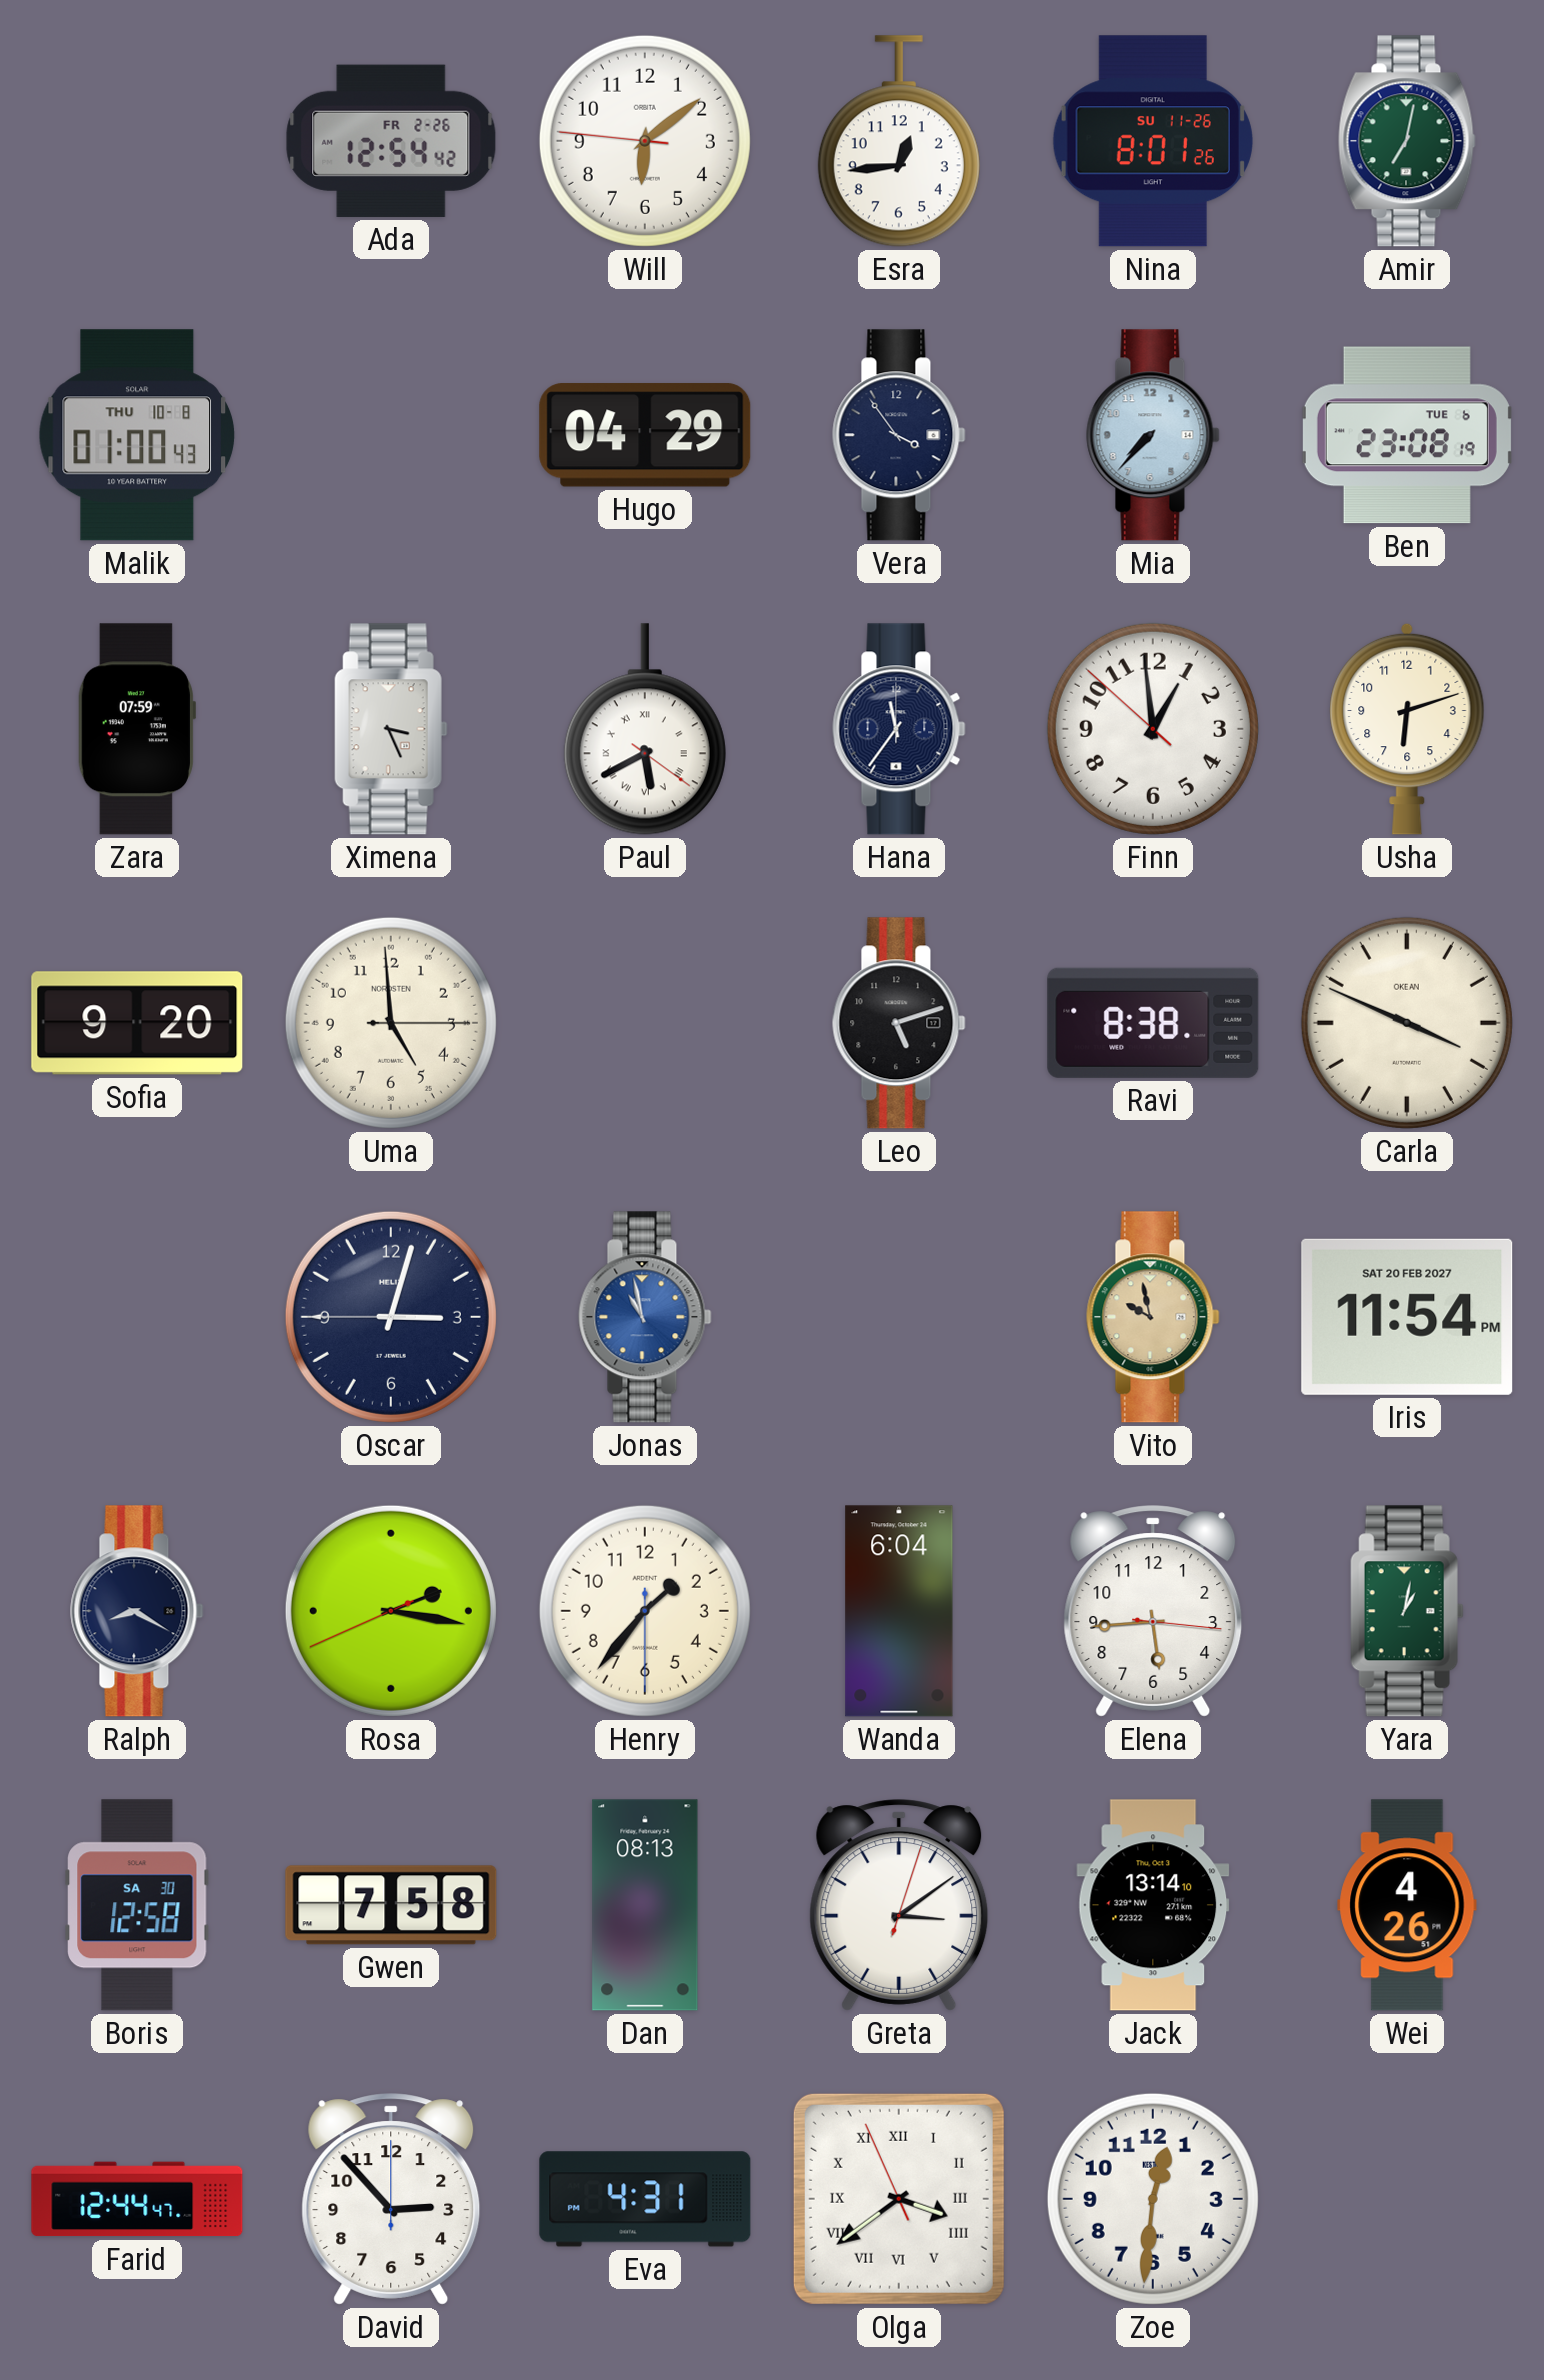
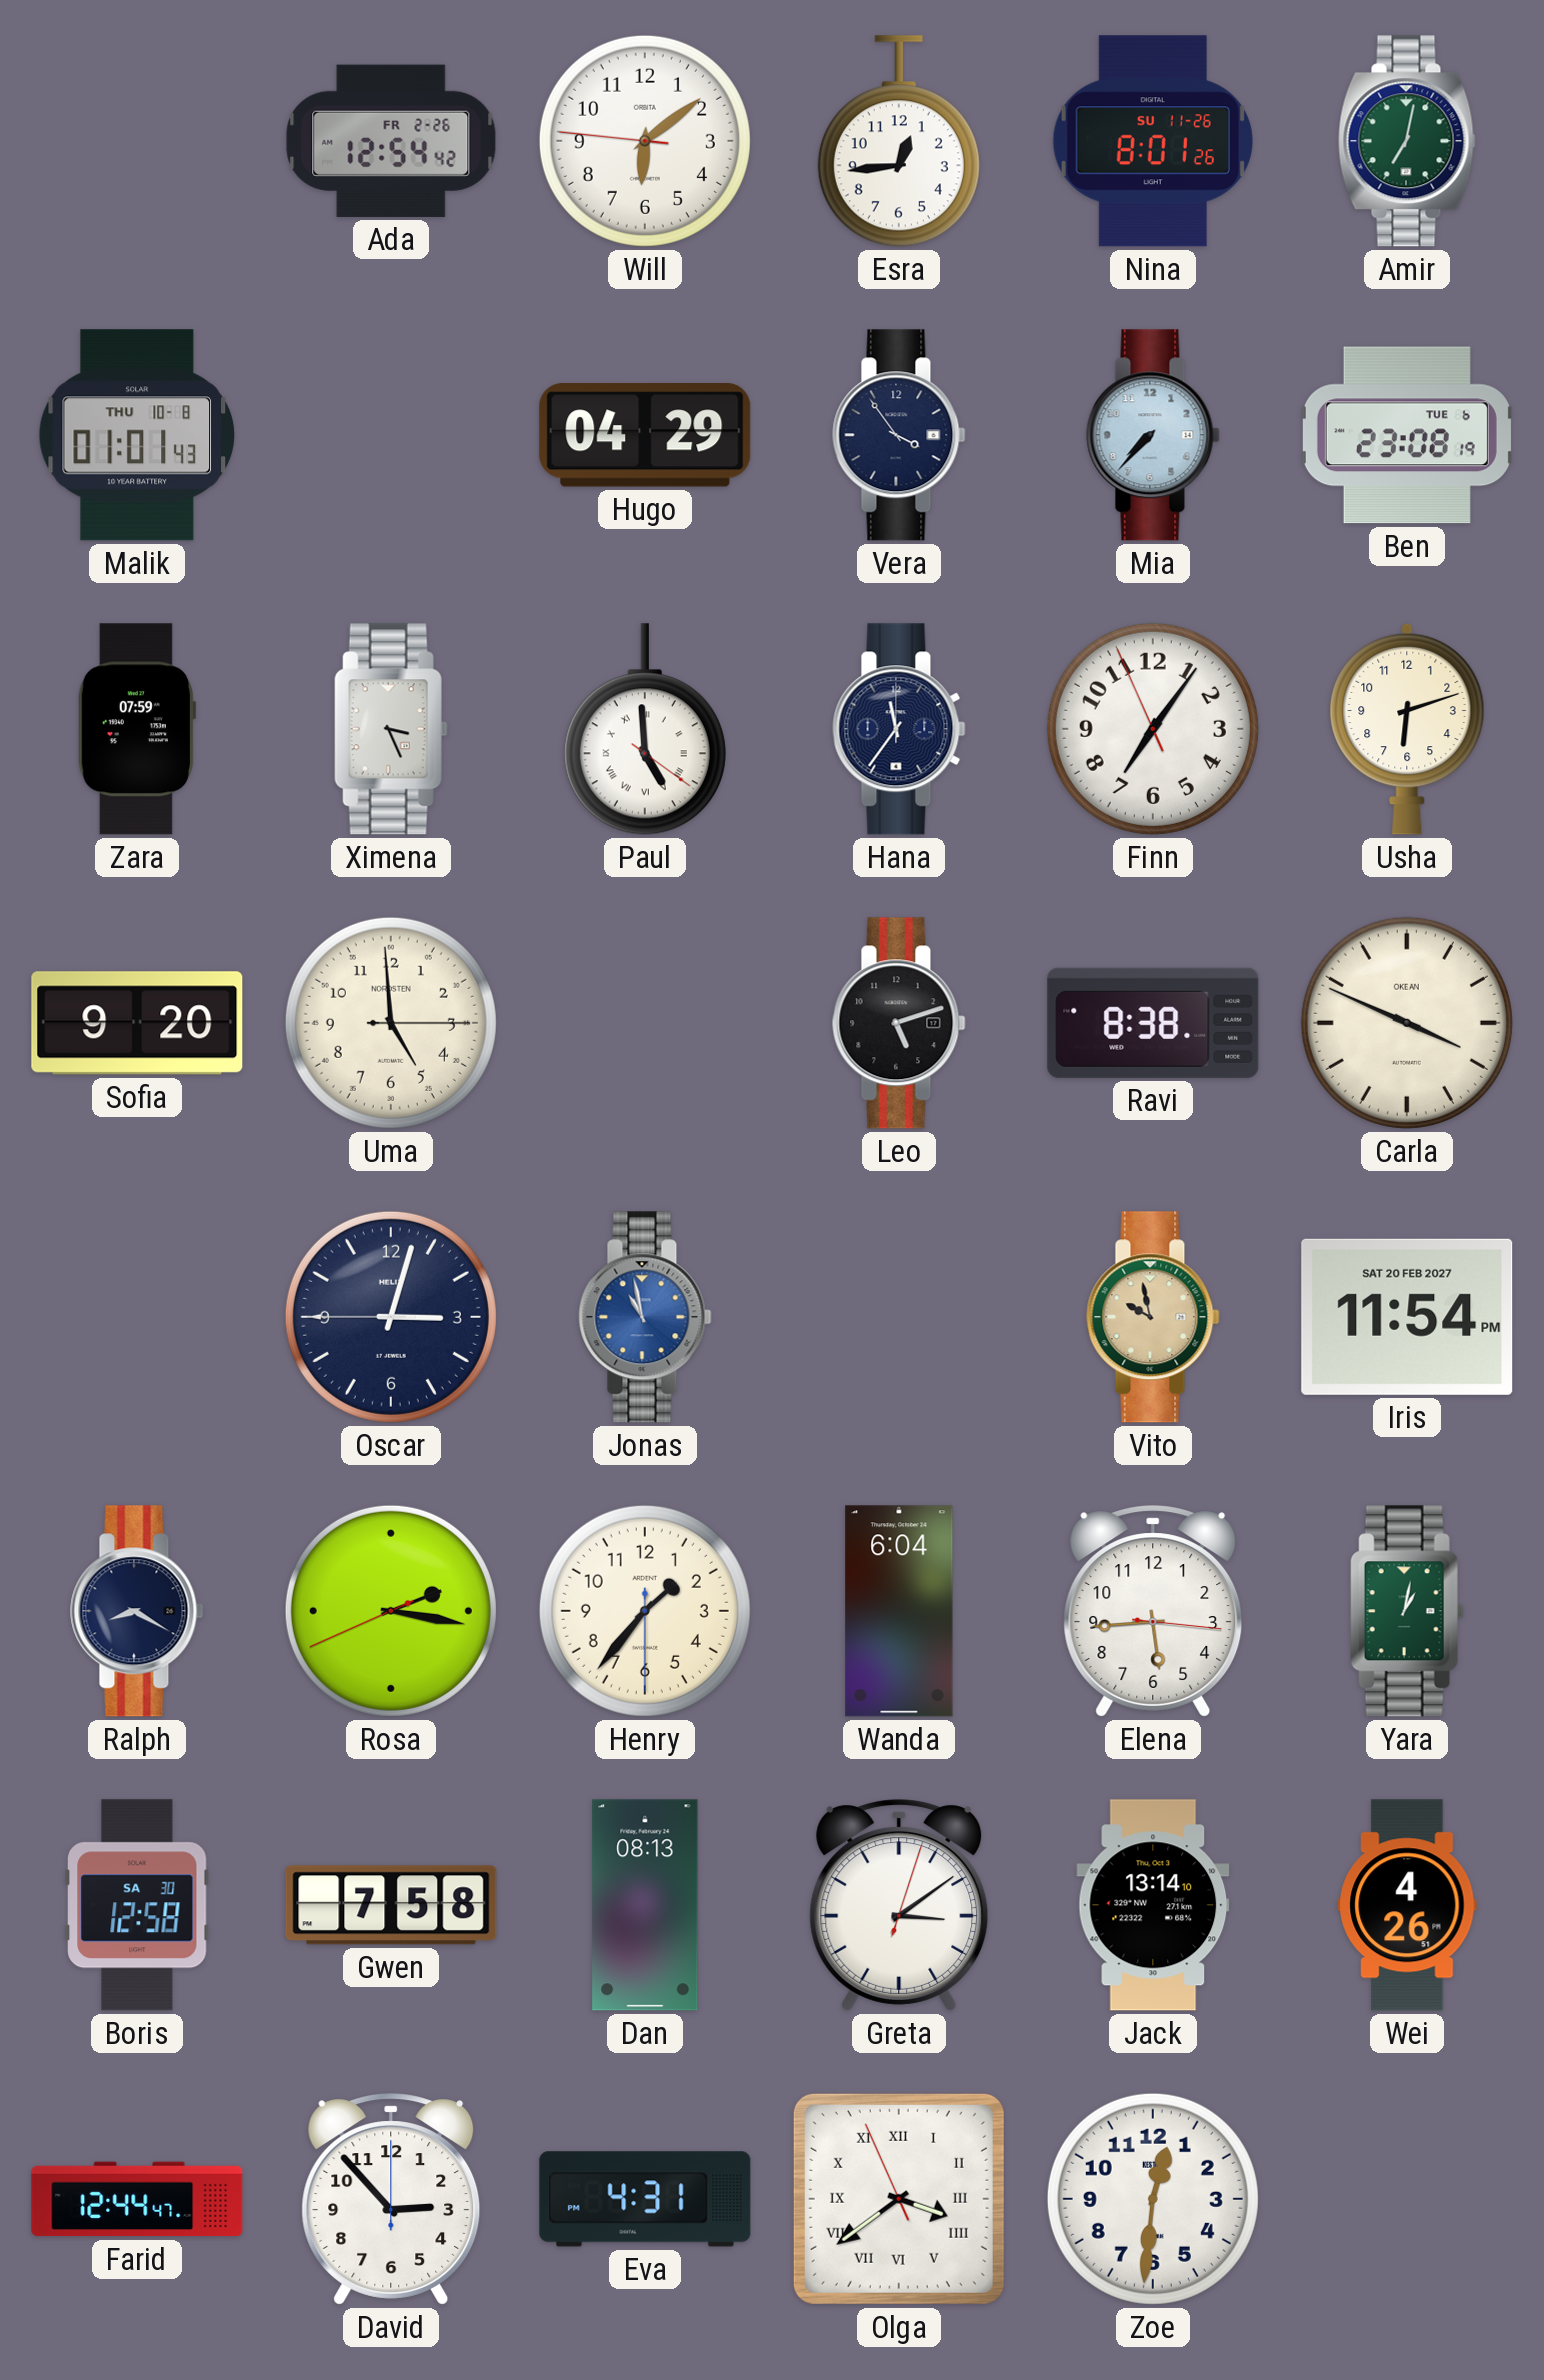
Malik: 01:00 -> 01:01 (136, 435)
Paul: 5:40 -> 4:59 (645, 729)
Finn: 12:58 -> 7:05 (1153, 729)
